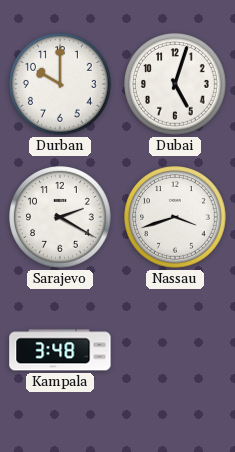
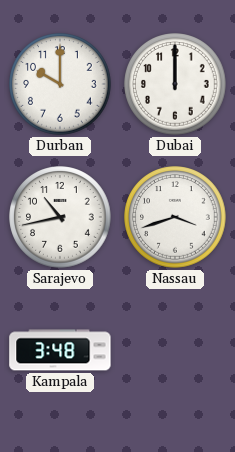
Dubai: 5:03 -> 12:00 (175, 84)
Sarajevo: 2:20 -> 10:43 (60, 217)
